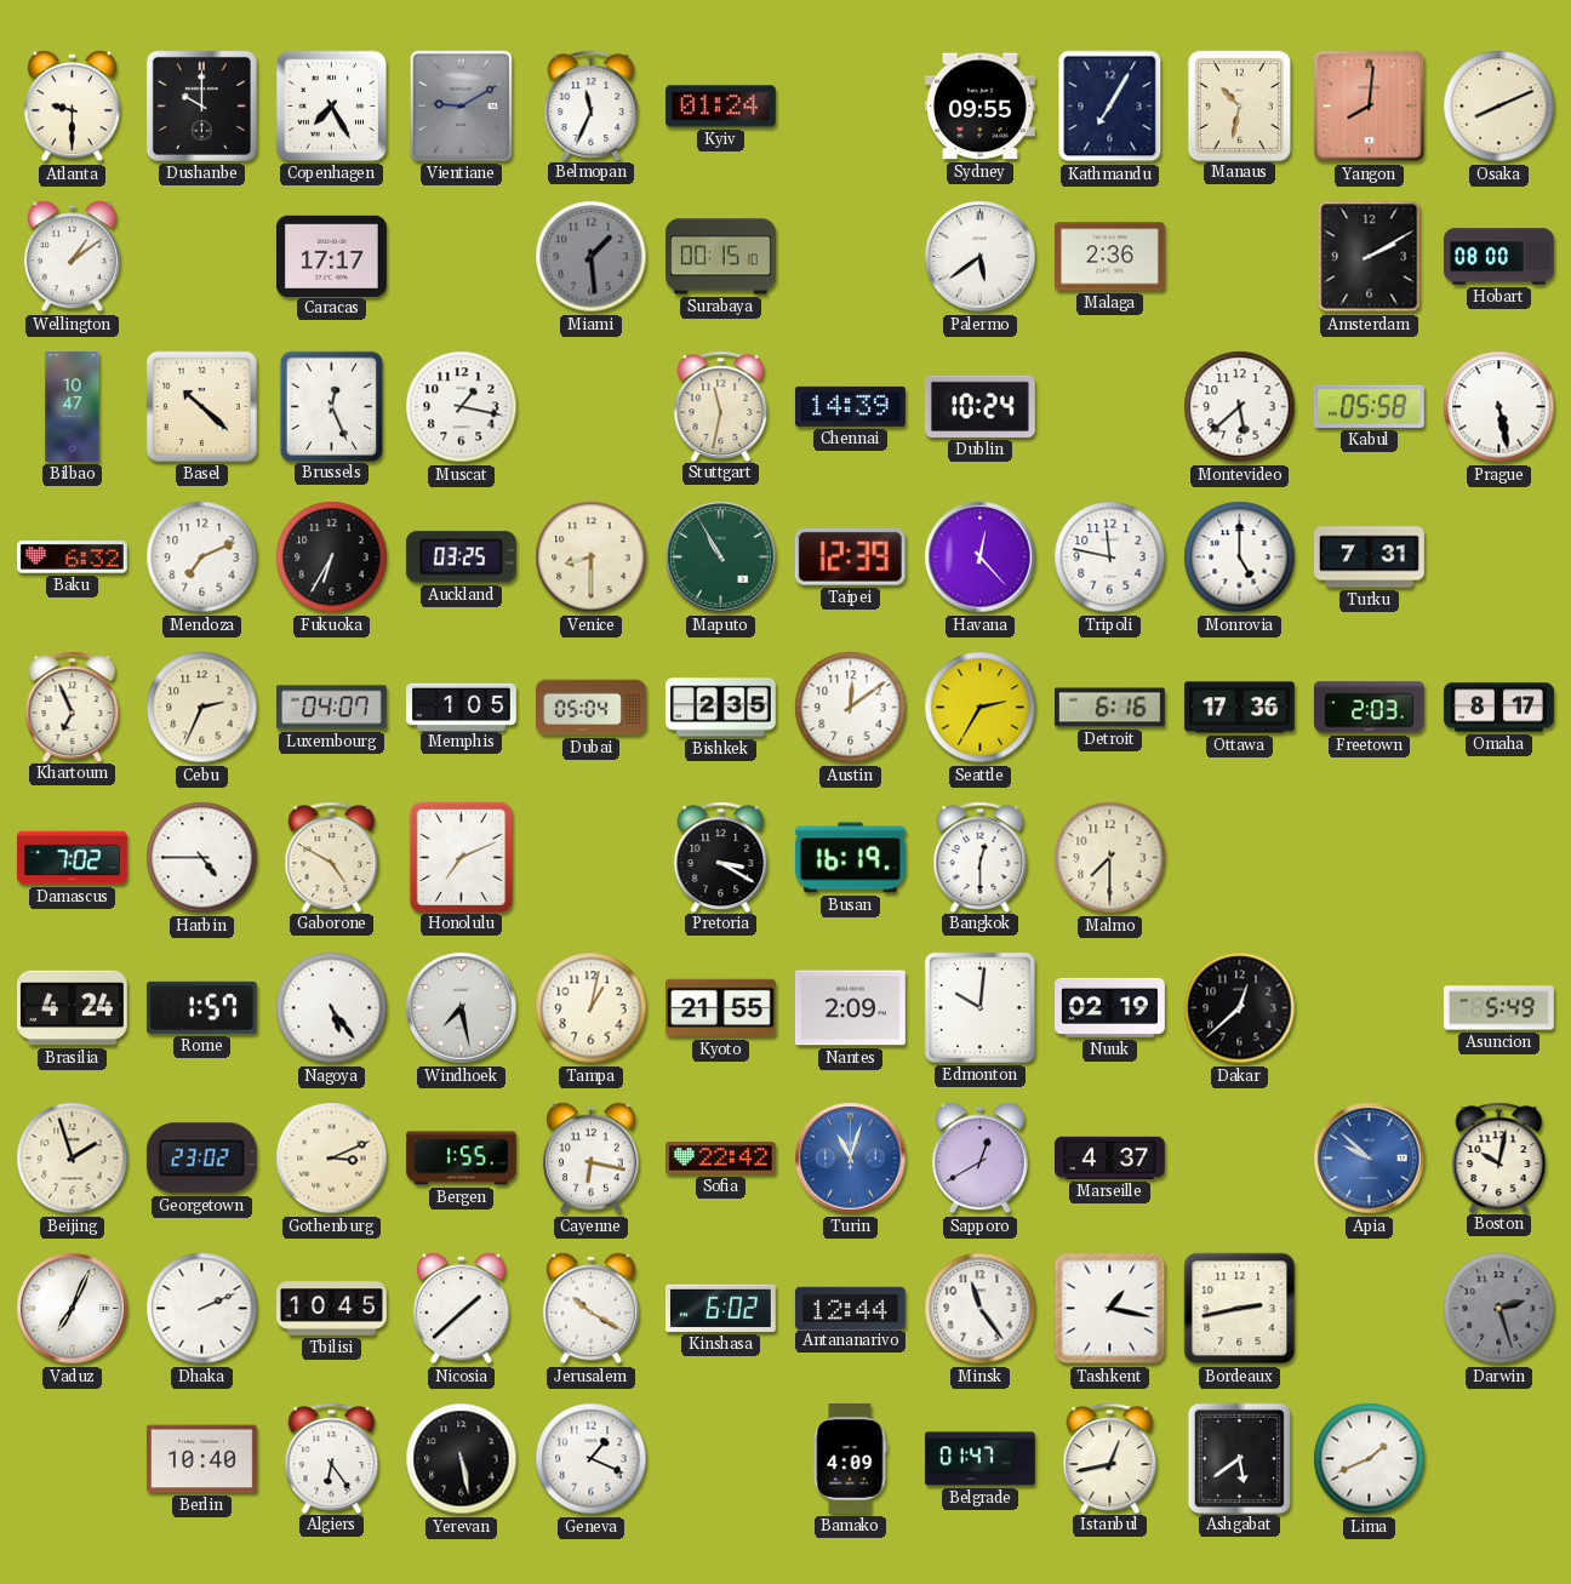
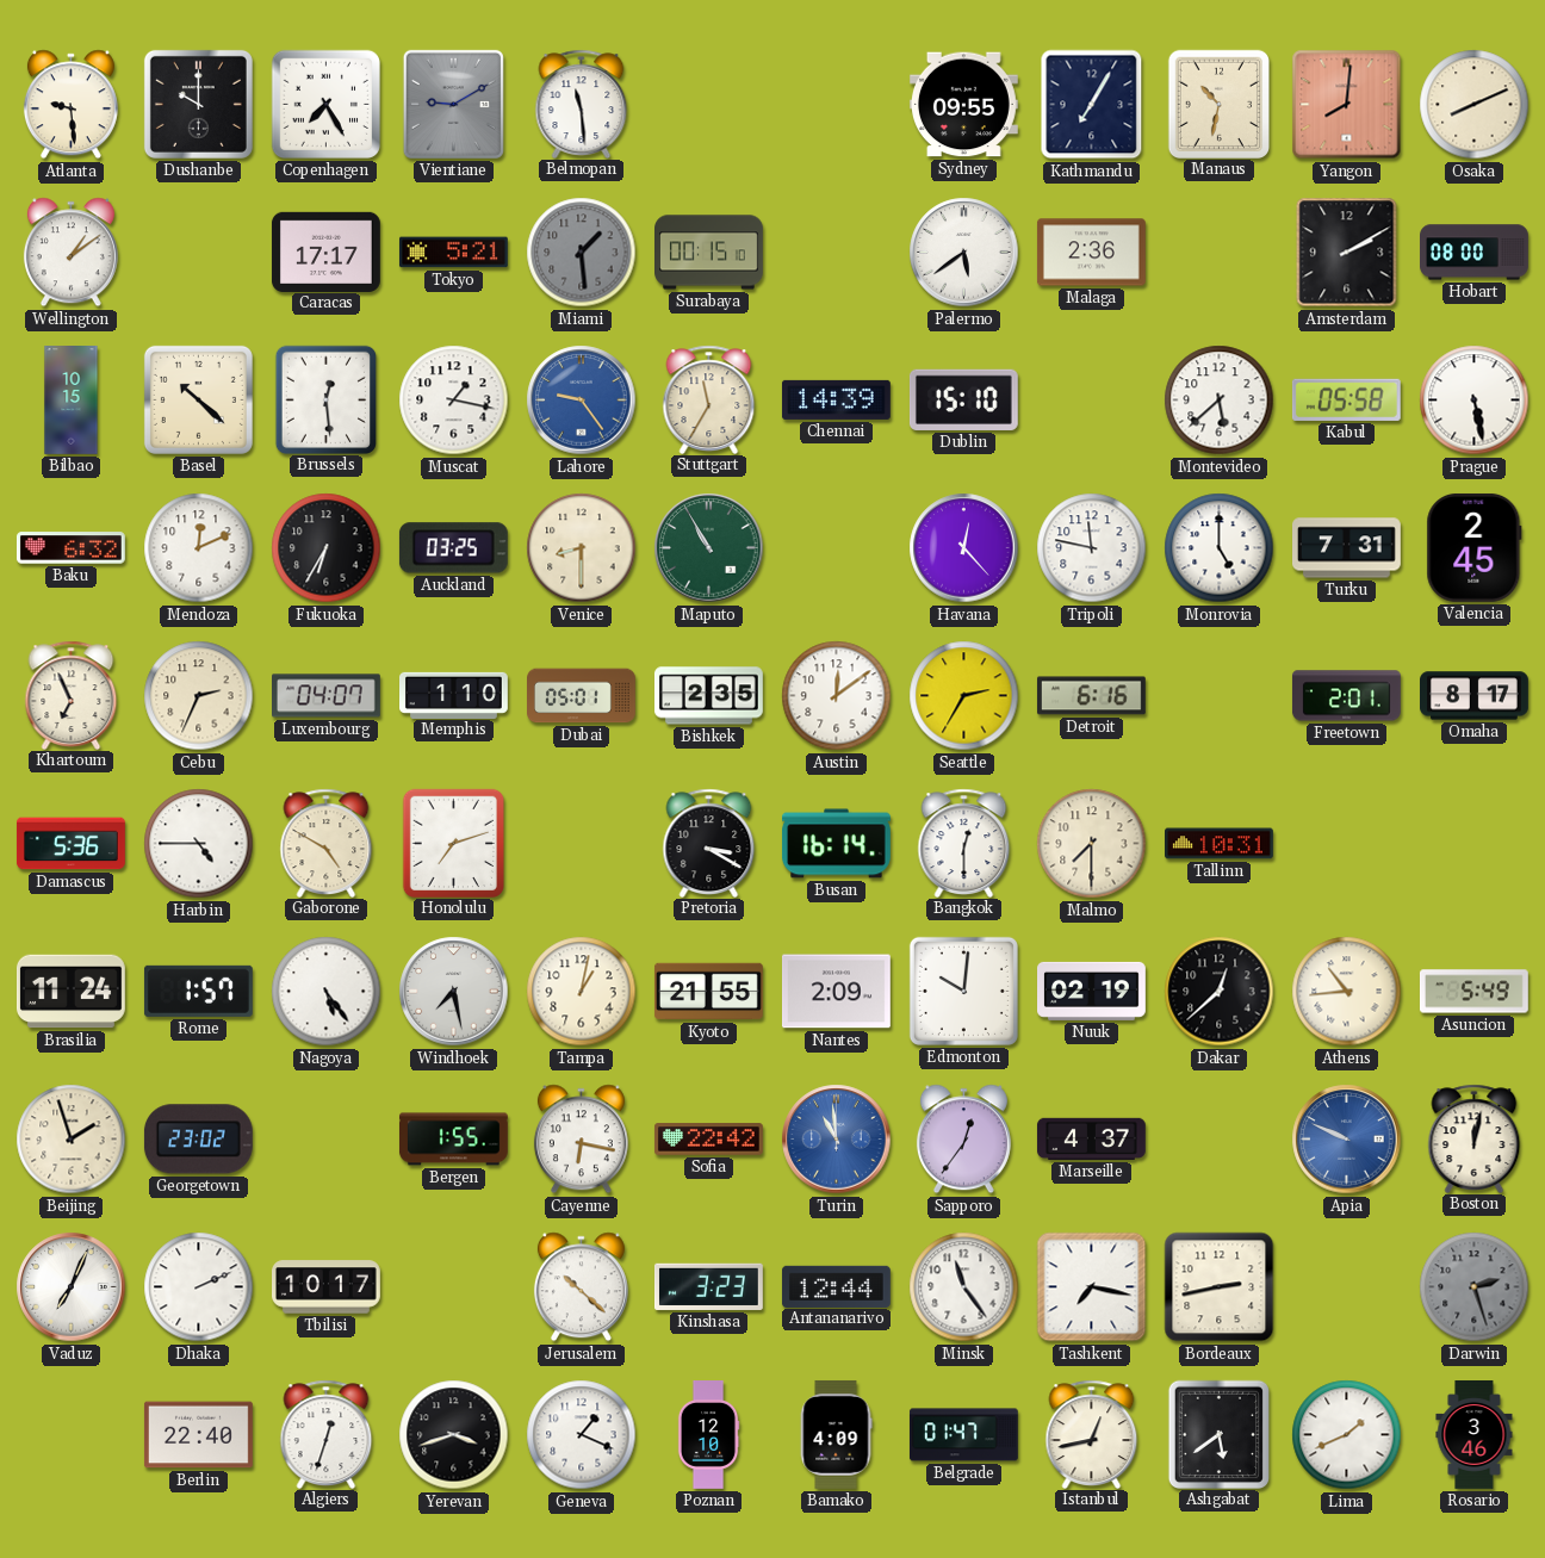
Atlanta: 9:30 -> 9:29 (70, 105)
Belmopan: 11:34 -> 11:29 (582, 104)
Kyiv: 01:24 -> none (720, 107)
Tokyo: none -> 5:21 (453, 253)
Bilbao: 10:47 -> 10:15 (72, 401)
Brussels: 12:26 -> 12:29 (325, 399)
Lahore: none -> 9:24 (582, 401)
Stuttgart: 11:32 -> 11:35 (709, 399)
Dublin: 10:24 -> 15:10 (963, 399)
Mendoza: 7:11 -> 12:11 (199, 548)
Taipei: 12:39 -> none (850, 556)
Valencia: none -> 2:45 (1475, 547)
Memphis: 1:05 -> 1:10 (454, 695)
Dubai: 05:04 -> 05:01 (582, 696)
Ottawa: 17:36 -> none (1239, 708)
Freetown: 2:03 -> 2:01 (1346, 696)
Damascus: 7:02 -> 5:36 (70, 844)
Honolulu: 7:11 -> 7:12 (453, 843)
Busan: 16:19 -> 16:14 (837, 844)
Tallinn: none -> 10:31 (1220, 844)
Brasilia: 4:24 -> 11:24 (70, 992)
Athens: none -> 10:44 (1347, 992)
Gothenburg: 3:11 -> none (332, 1159)
Turin: 11:03 -> 10:59 (837, 1140)
Sapporo: 12:40 -> 12:36 (963, 1140)
Apia: 9:52 -> 9:49 (1347, 1140)
Boston: 10:02 -> 12:02 (1475, 1138)
Tbilisi: 10:45 -> 10:17 (327, 1287)
Nicosia: 1:38 -> none (461, 1309)
Jerusalem: 10:20 -> 10:22 (581, 1287)
Kinshasa: 6:02 -> 3:23 (708, 1286)
Tashkent: 1:17 -> 7:17 (1092, 1287)
Berlin: 10:40 -> 22:40 (198, 1435)
Algiers: 6:24 -> 12:33 (327, 1434)
Yerevan: 5:28 -> 3:42 (454, 1435)
Poznan: none -> 12:10 (708, 1435)
Rosario: none -> 3:46 (1475, 1435)
